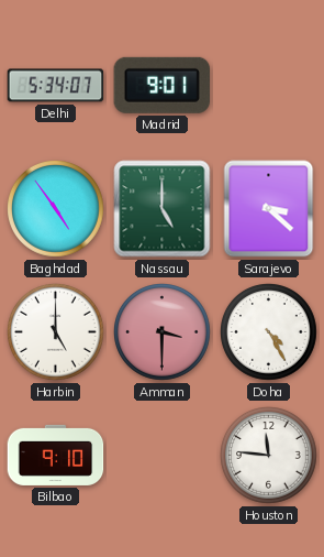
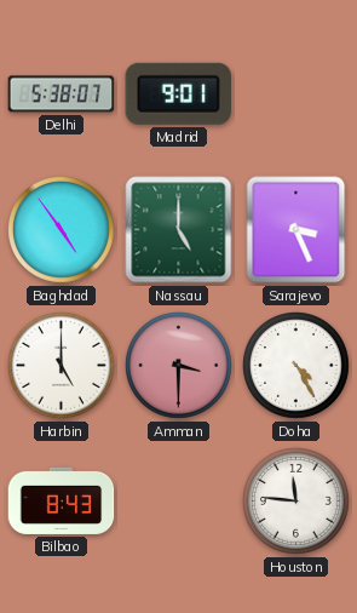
Delhi: 5:34 -> 5:38 (62, 94)
Sarajevo: 3:22 -> 3:26 (296, 230)
Bilbao: 9:10 -> 8:43 (62, 500)
